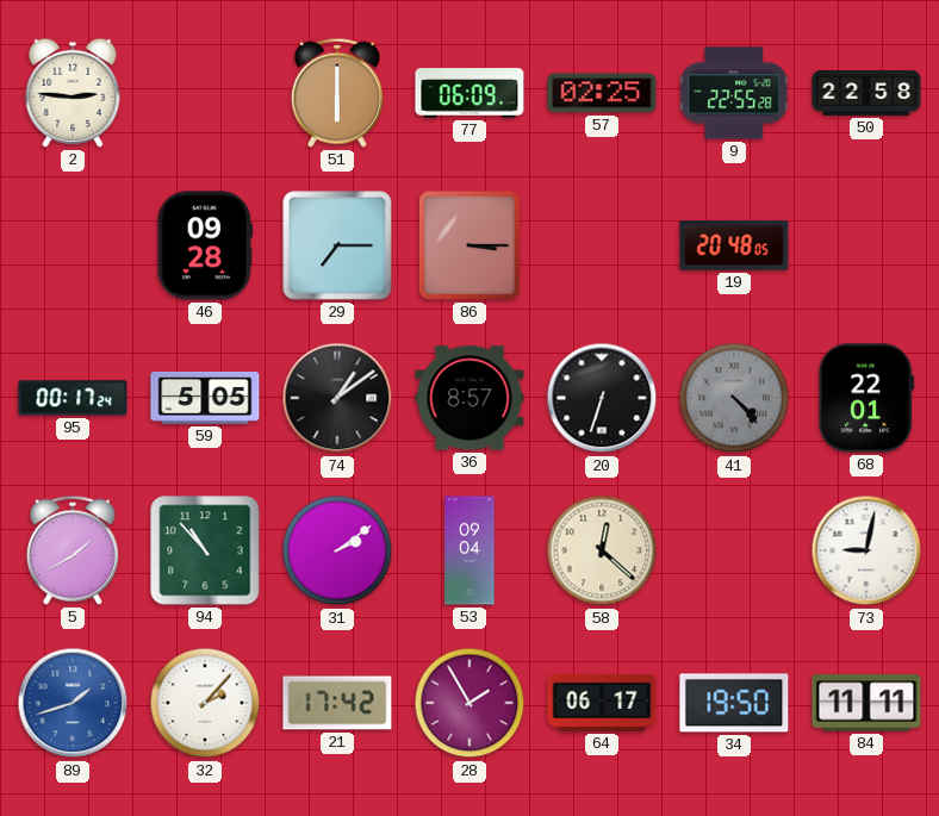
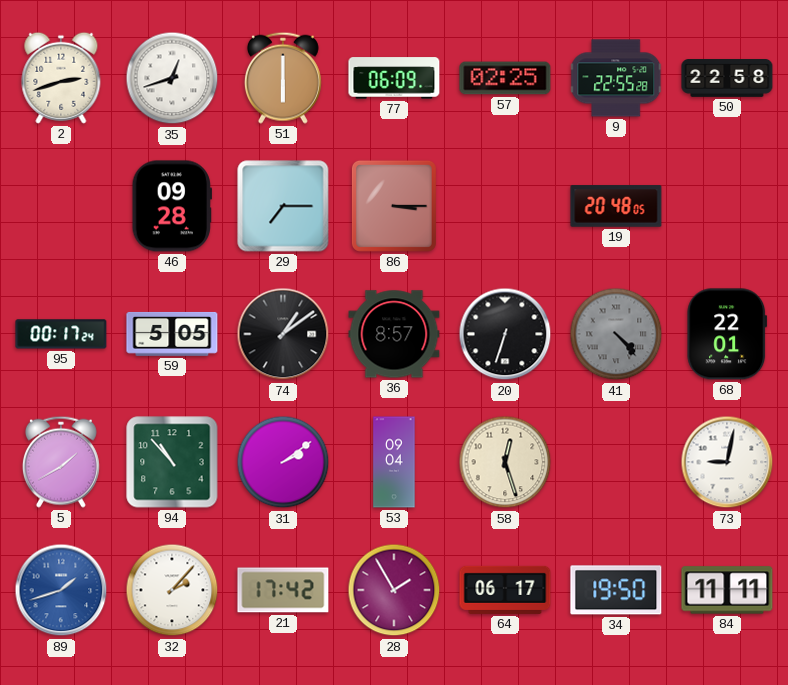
2: 2:46 -> 2:42 (61, 78)
35: none -> 12:42 (172, 78)
58: 12:22 -> 12:27 (505, 462)
